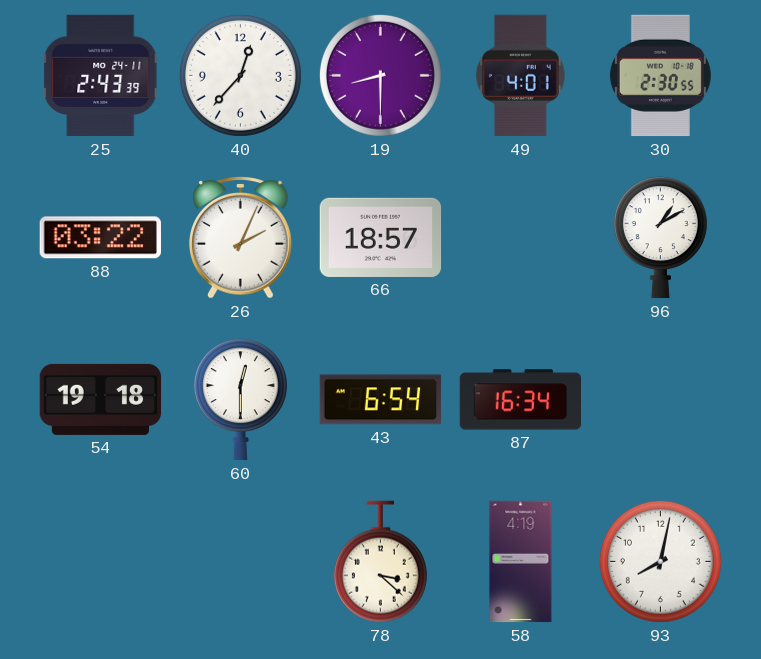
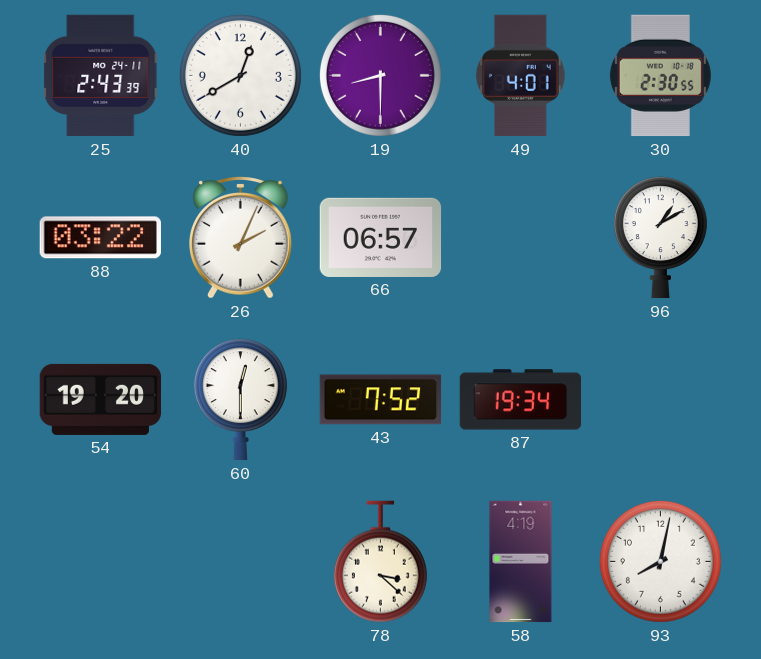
40: 12:37 -> 12:40 (240, 75)
66: 18:57 -> 06:57 (381, 237)
54: 19:18 -> 19:20 (101, 399)
43: 6:54 -> 7:52 (381, 400)
87: 16:34 -> 19:34 (521, 400)
